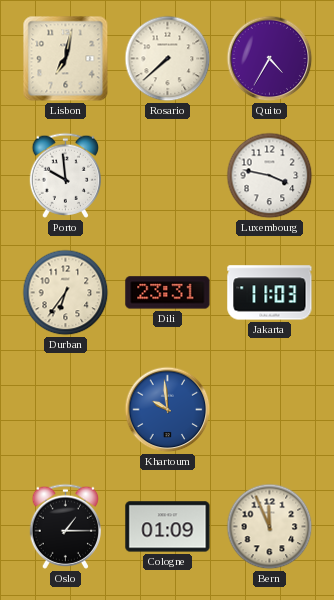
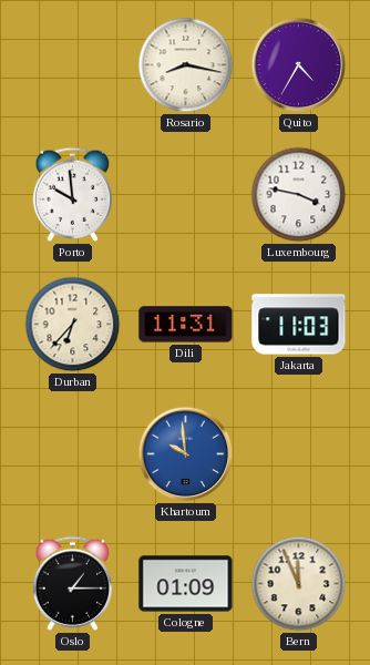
Lisbon: 7:02 -> none (66, 59)
Rosario: 7:38 -> 8:17 (186, 65)
Durban: 6:36 -> 6:37 (73, 325)
Dili: 23:31 -> 11:31 (186, 325)
